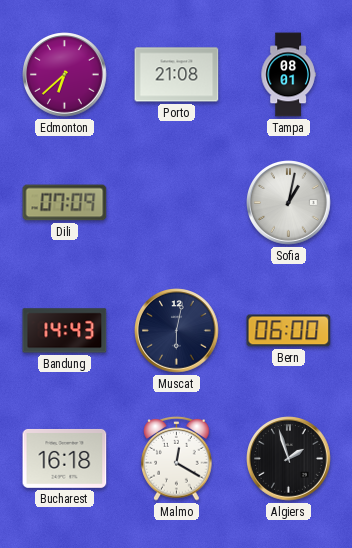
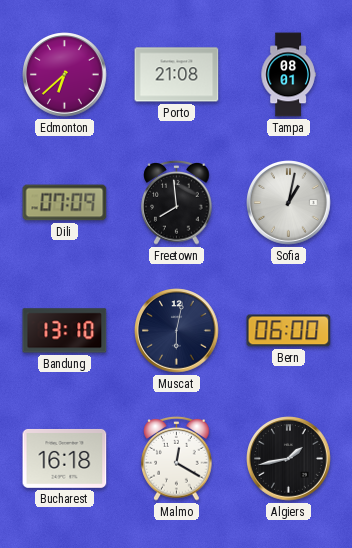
Freetown: none -> 7:59 (177, 203)
Bandung: 14:43 -> 13:10 (65, 331)
Algiers: 1:57 -> 1:43 (289, 459)
